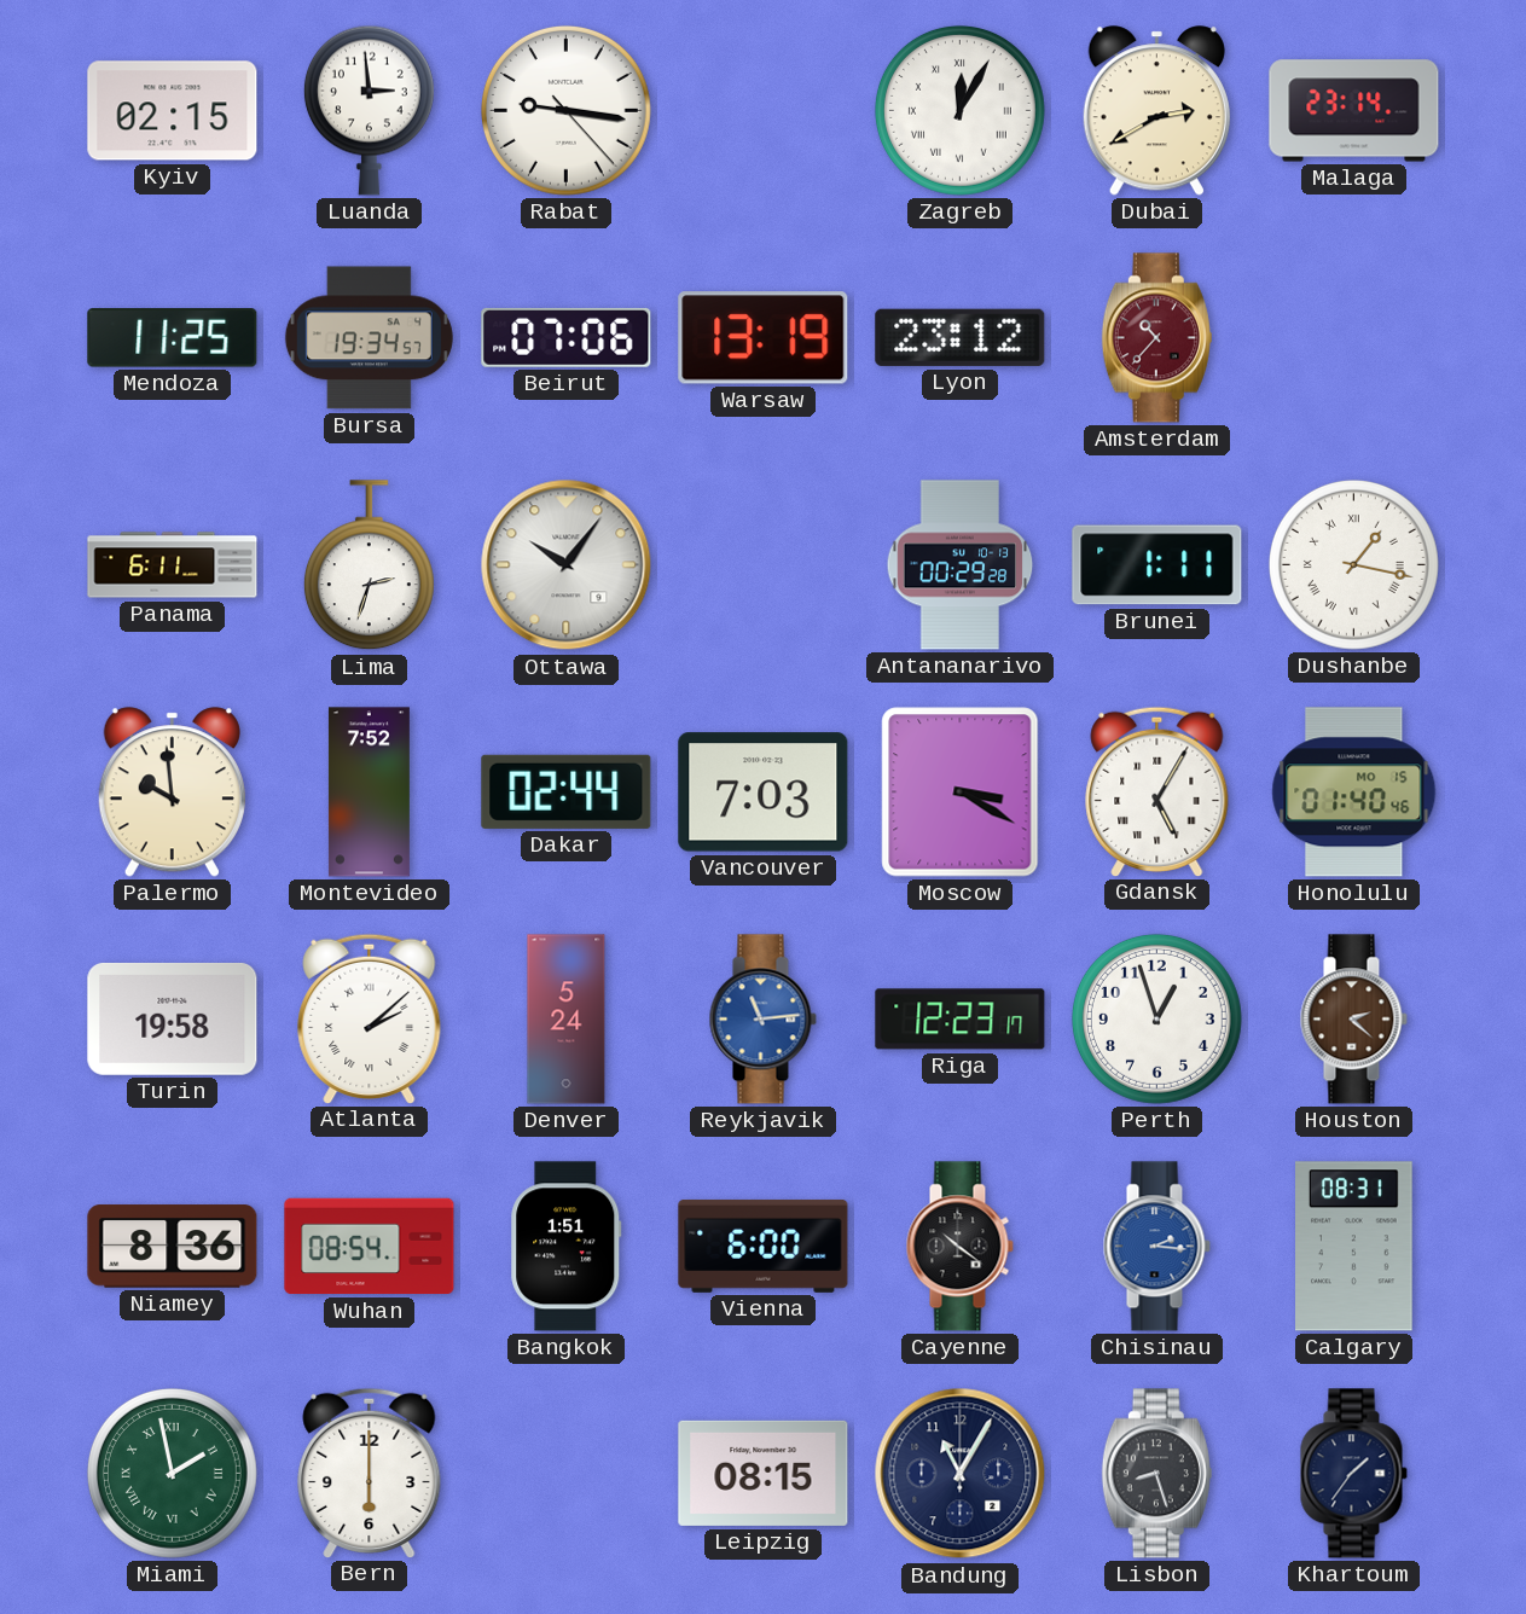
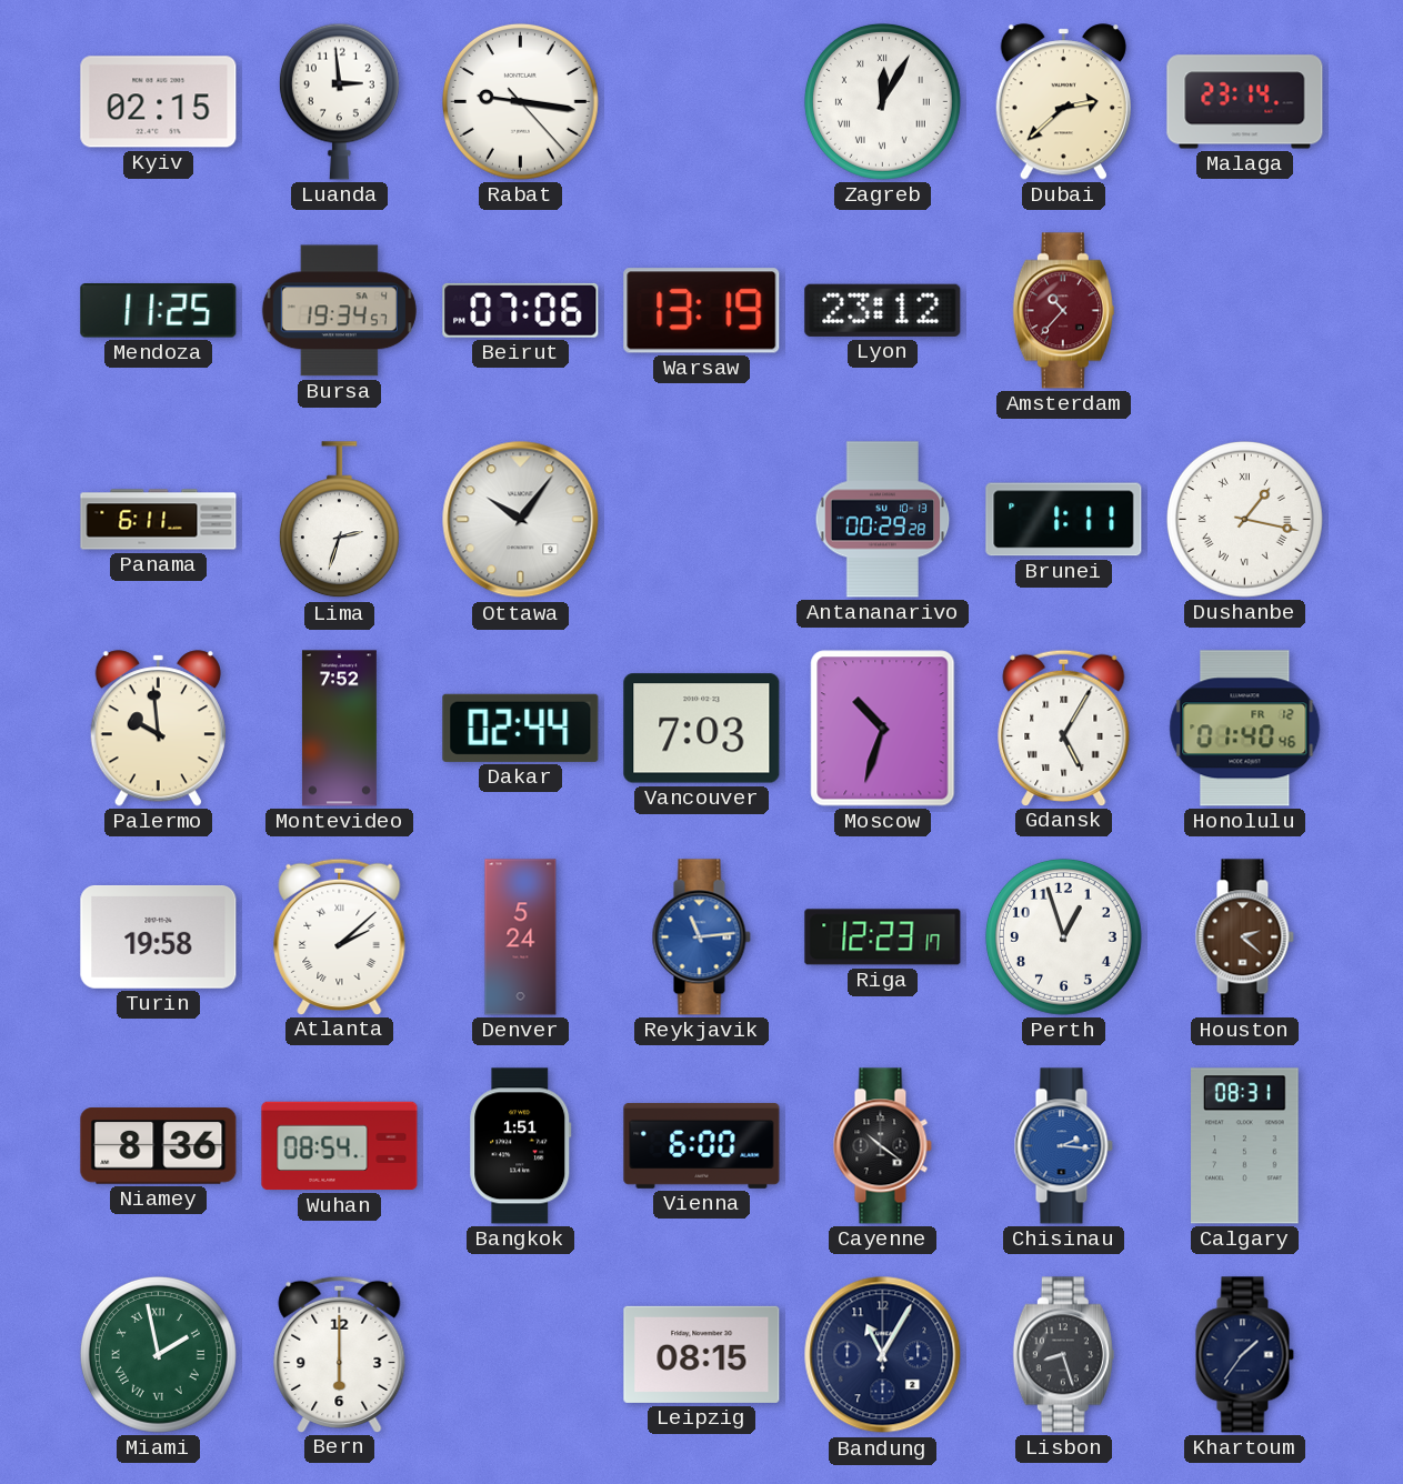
Dubai: 2:40 -> 2:38 (1063, 102)
Moscow: 3:20 -> 10:33 (883, 729)
Honolulu date: MO 15 -> FR 12 (1245, 729)
